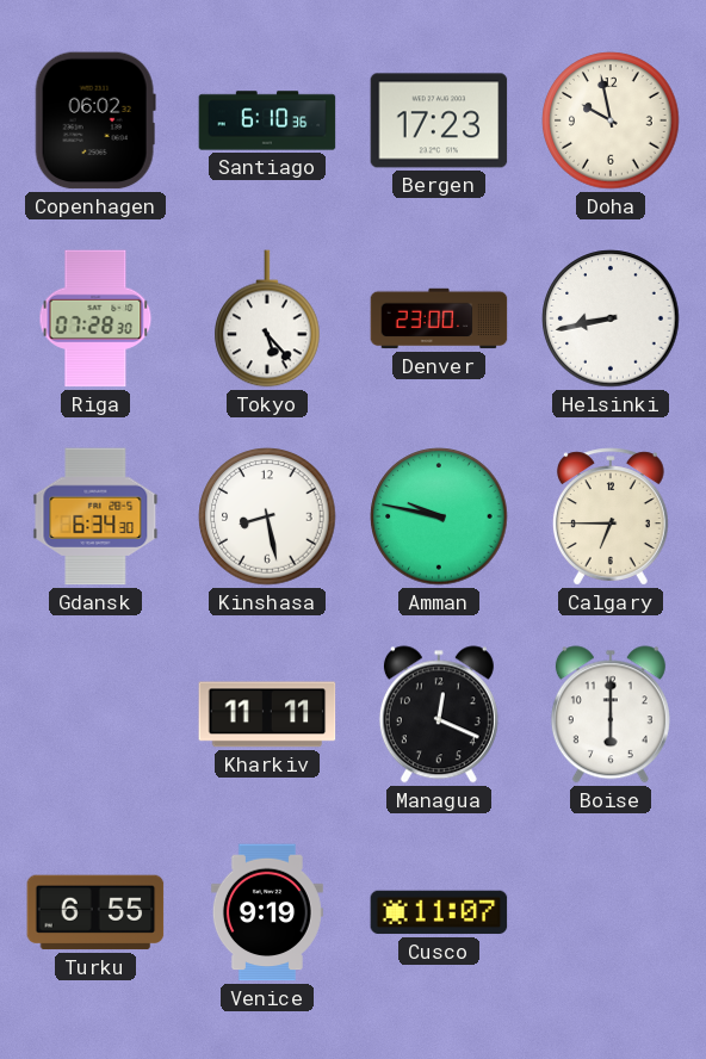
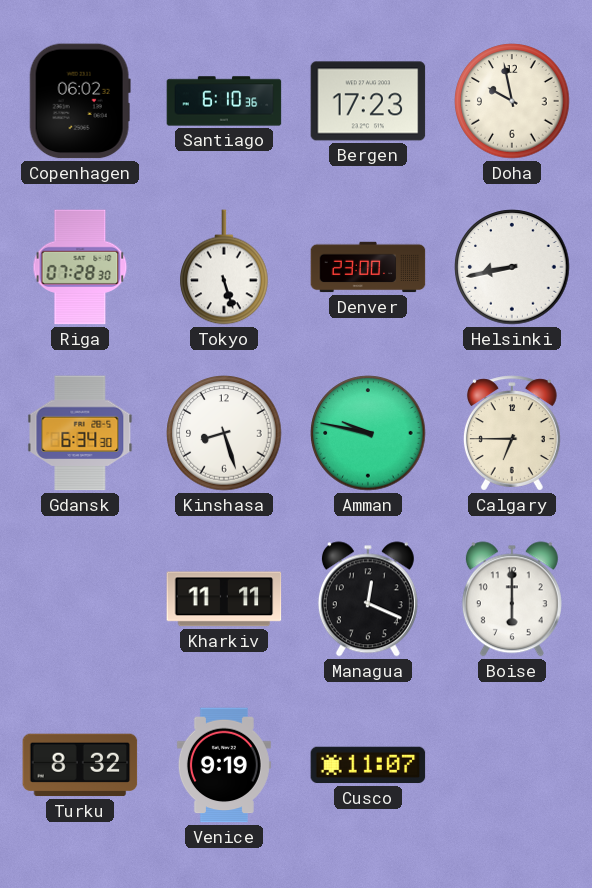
Tokyo: 5:23 -> 5:27 (224, 267)
Kinshasa: 8:28 -> 8:27 (224, 433)
Turku: 6:55 -> 8:32 (80, 765)
